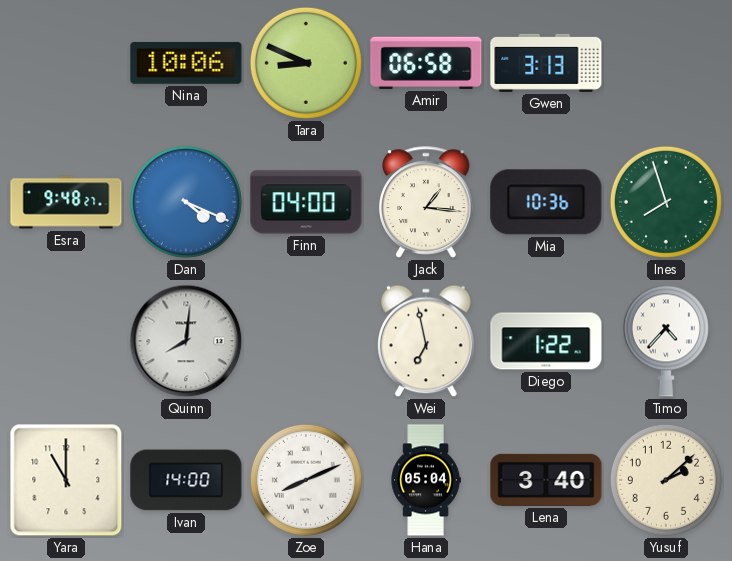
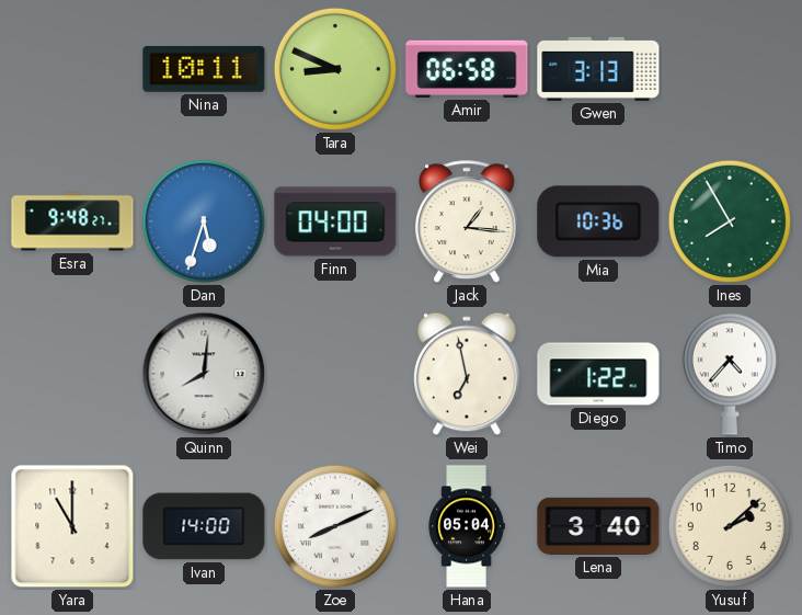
Nina: 10:06 -> 10:11 (204, 69)
Dan: 4:19 -> 5:33 (204, 221)
Ines: 7:57 -> 7:55 (730, 221)
